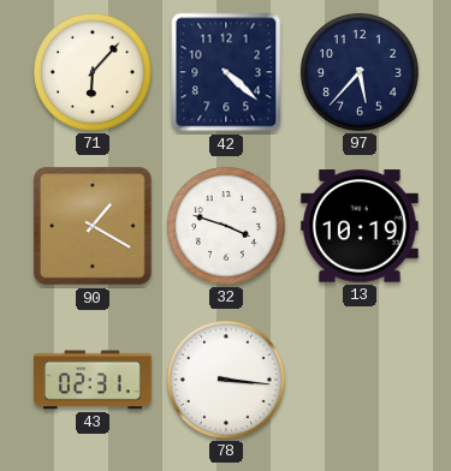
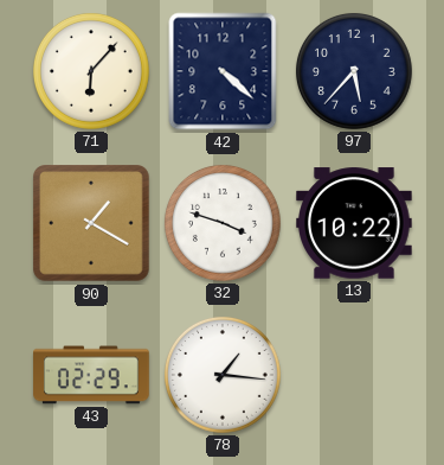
13: 10:19 -> 10:22 (355, 223)
43: 02:31 -> 02:29 (91, 375)
78: 3:16 -> 1:16 (223, 375)
